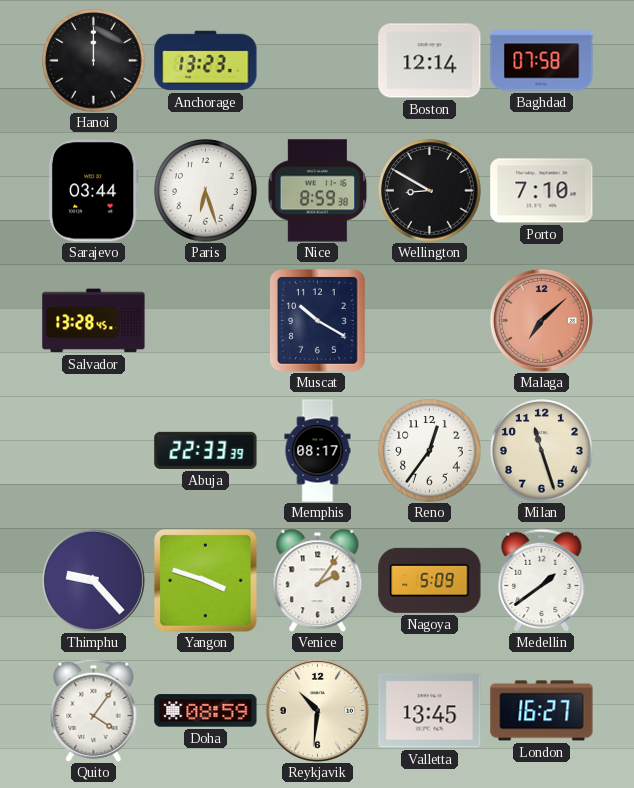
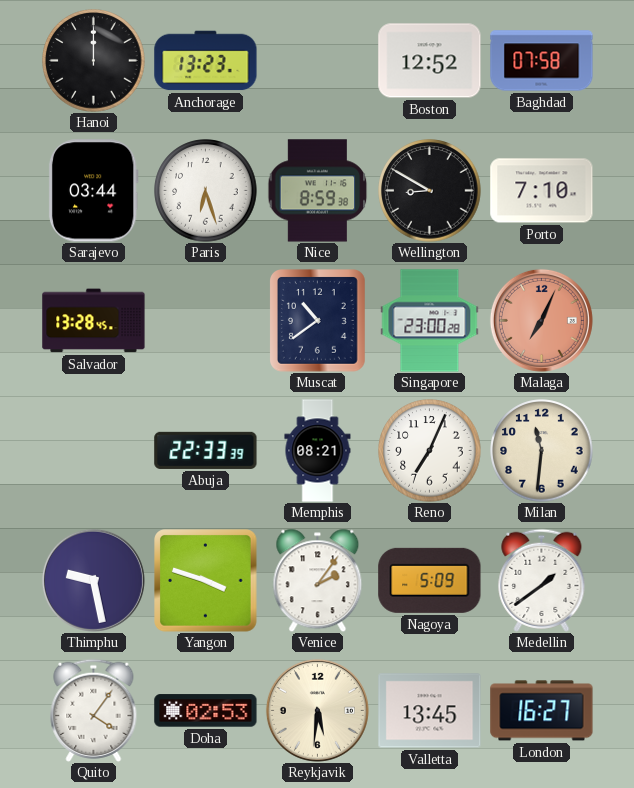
Boston: 12:14 -> 12:52 (430, 61)
Muscat: 10:20 -> 10:39 (318, 321)
Singapore: none -> 23:00 (430, 321)
Malaga: 7:08 -> 7:04 (541, 320)
Memphis: 08:17 -> 08:21 (318, 451)
Reno: 12:36 -> 7:04 (430, 451)
Milan: 11:27 -> 11:31 (542, 451)
Thimphu: 9:23 -> 9:28 (93, 580)
Doha: 08:59 -> 02:53 (206, 711)
Reykjavik: 10:31 -> 5:31 (317, 710)
